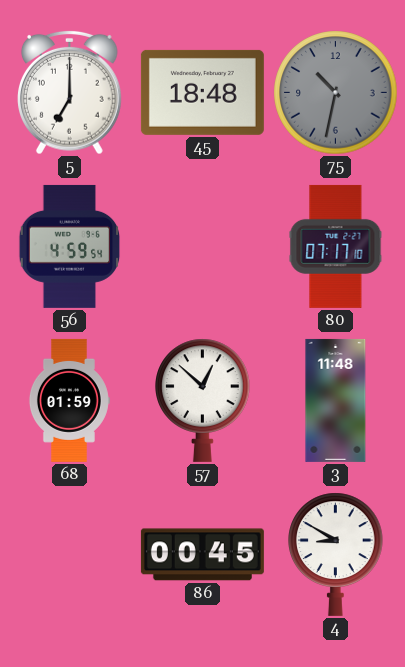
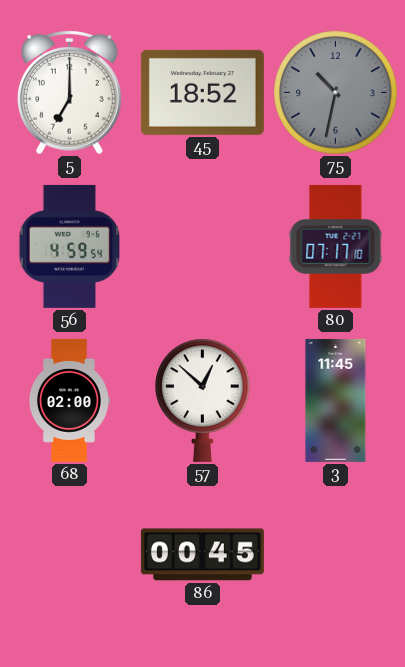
45: 18:48 -> 18:52 (202, 92)
68: 01:59 -> 02:00 (69, 400)
3: 11:48 -> 11:45 (336, 400)
4: 8:50 -> none (336, 554)
